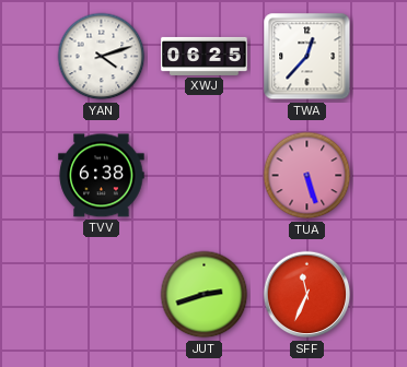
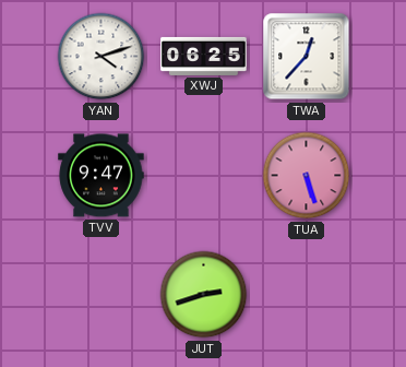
TVV: 6:38 -> 9:47 (101, 176)
SFF: 11:34 -> none (307, 295)
